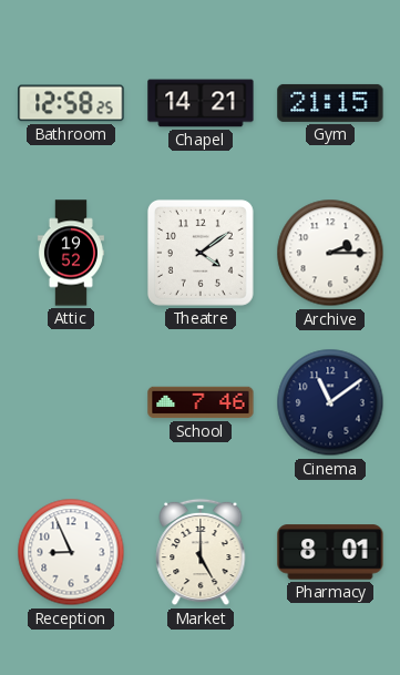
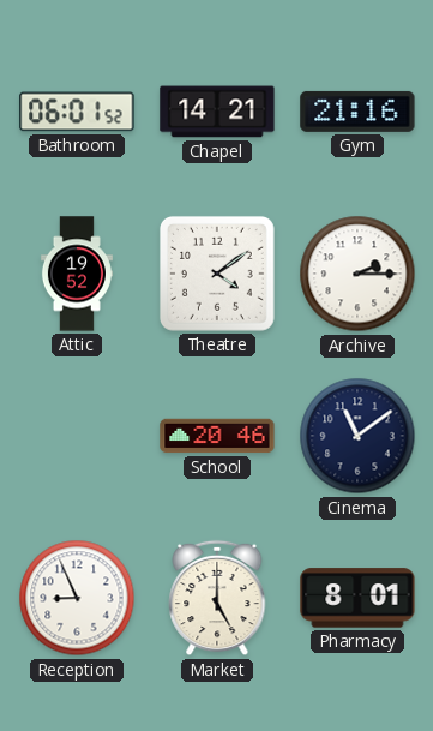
Bathroom: 12:58 -> 06:01 (77, 112)
Gym: 21:15 -> 21:16 (357, 112)
School: 7:46 -> 20:46 (217, 436)
